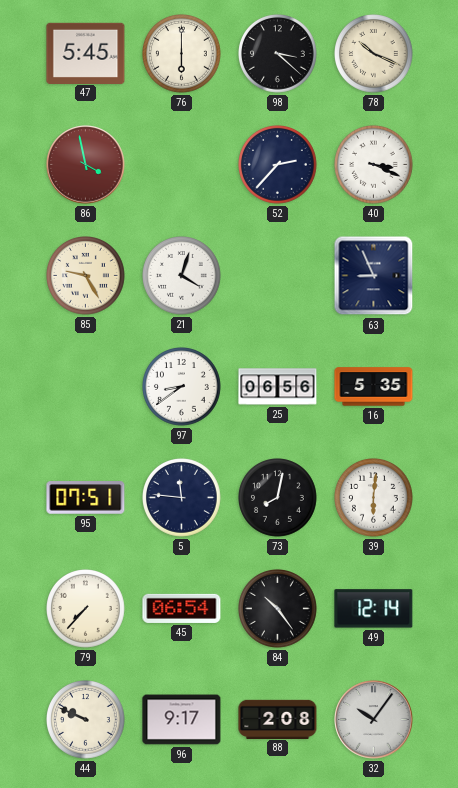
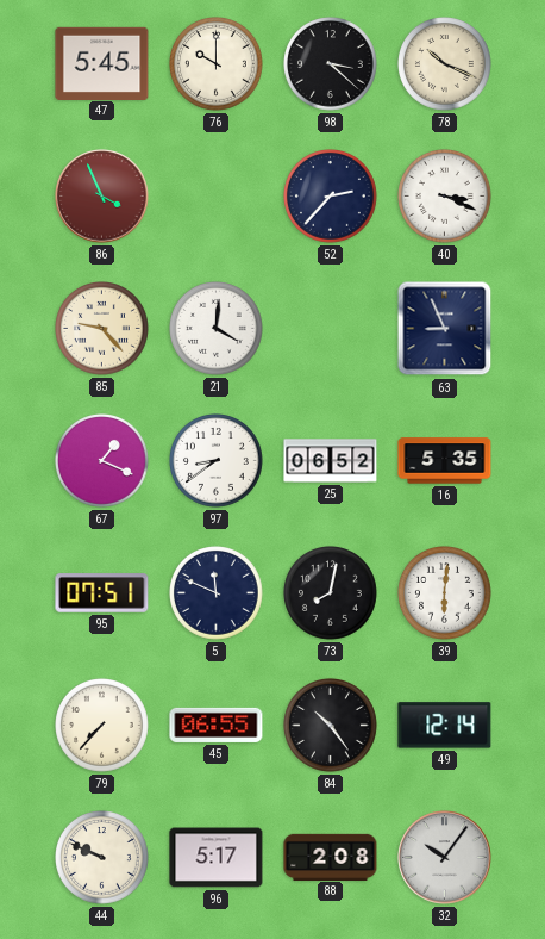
76: 6:00 -> 10:00 (217, 64)
86: 3:58 -> 3:56 (102, 197)
85: 9:25 -> 9:23 (102, 329)
21: 4:03 -> 4:01 (217, 329)
67: none -> 1:19 (102, 461)
25: 06:56 -> 06:52 (331, 461)
5: 11:46 -> 11:49 (217, 593)
45: 06:54 -> 06:55 (217, 725)
96: 9:17 -> 5:17 (217, 858)
